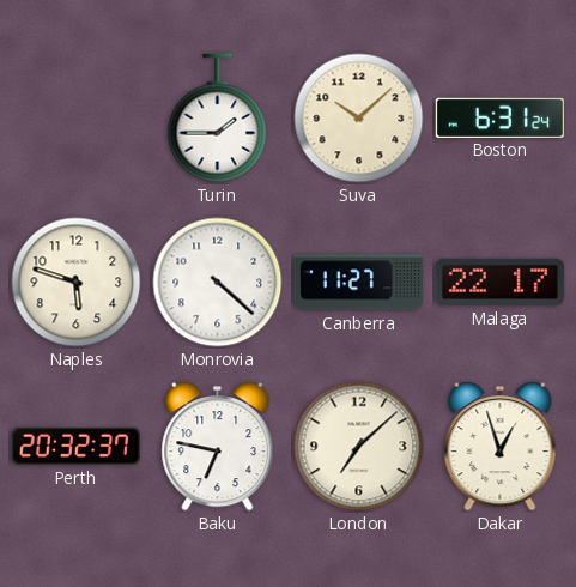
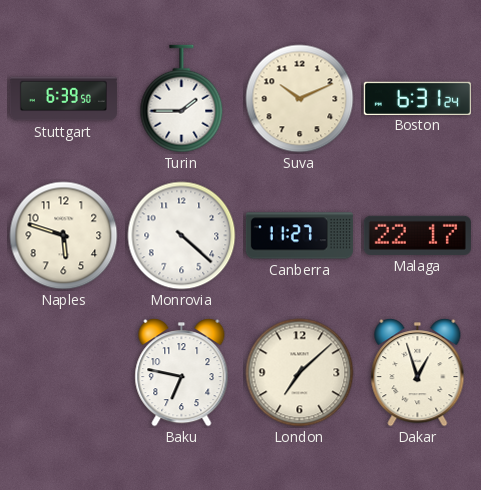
Stuttgart: none -> 6:39 (63, 99)
Suva: 10:08 -> 10:11 (300, 99)
Perth: 20:32 -> none (75, 446)
